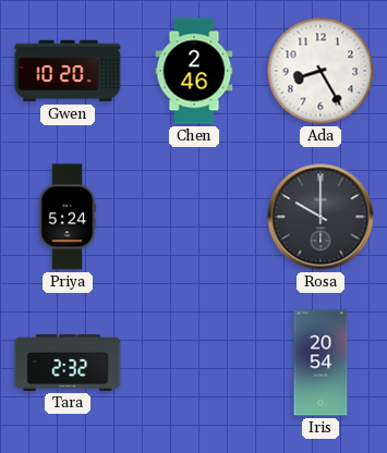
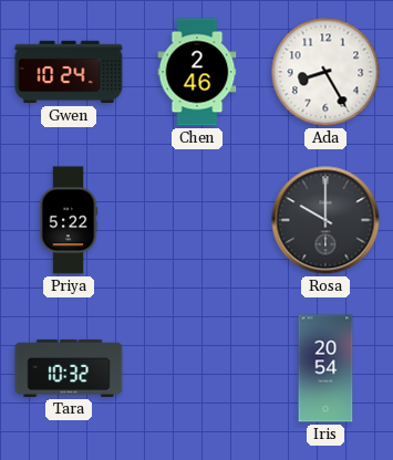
Gwen: 10:20 -> 10:24 (69, 72)
Priya: 5:24 -> 5:22 (69, 220)
Tara: 2:32 -> 10:32 (69, 368)
